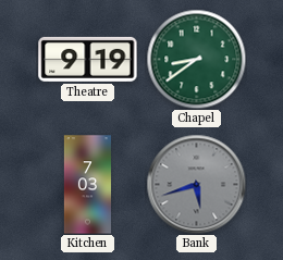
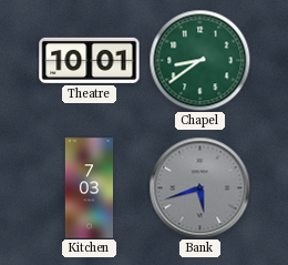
Theatre: 9:19 -> 10:01 (90, 60)
